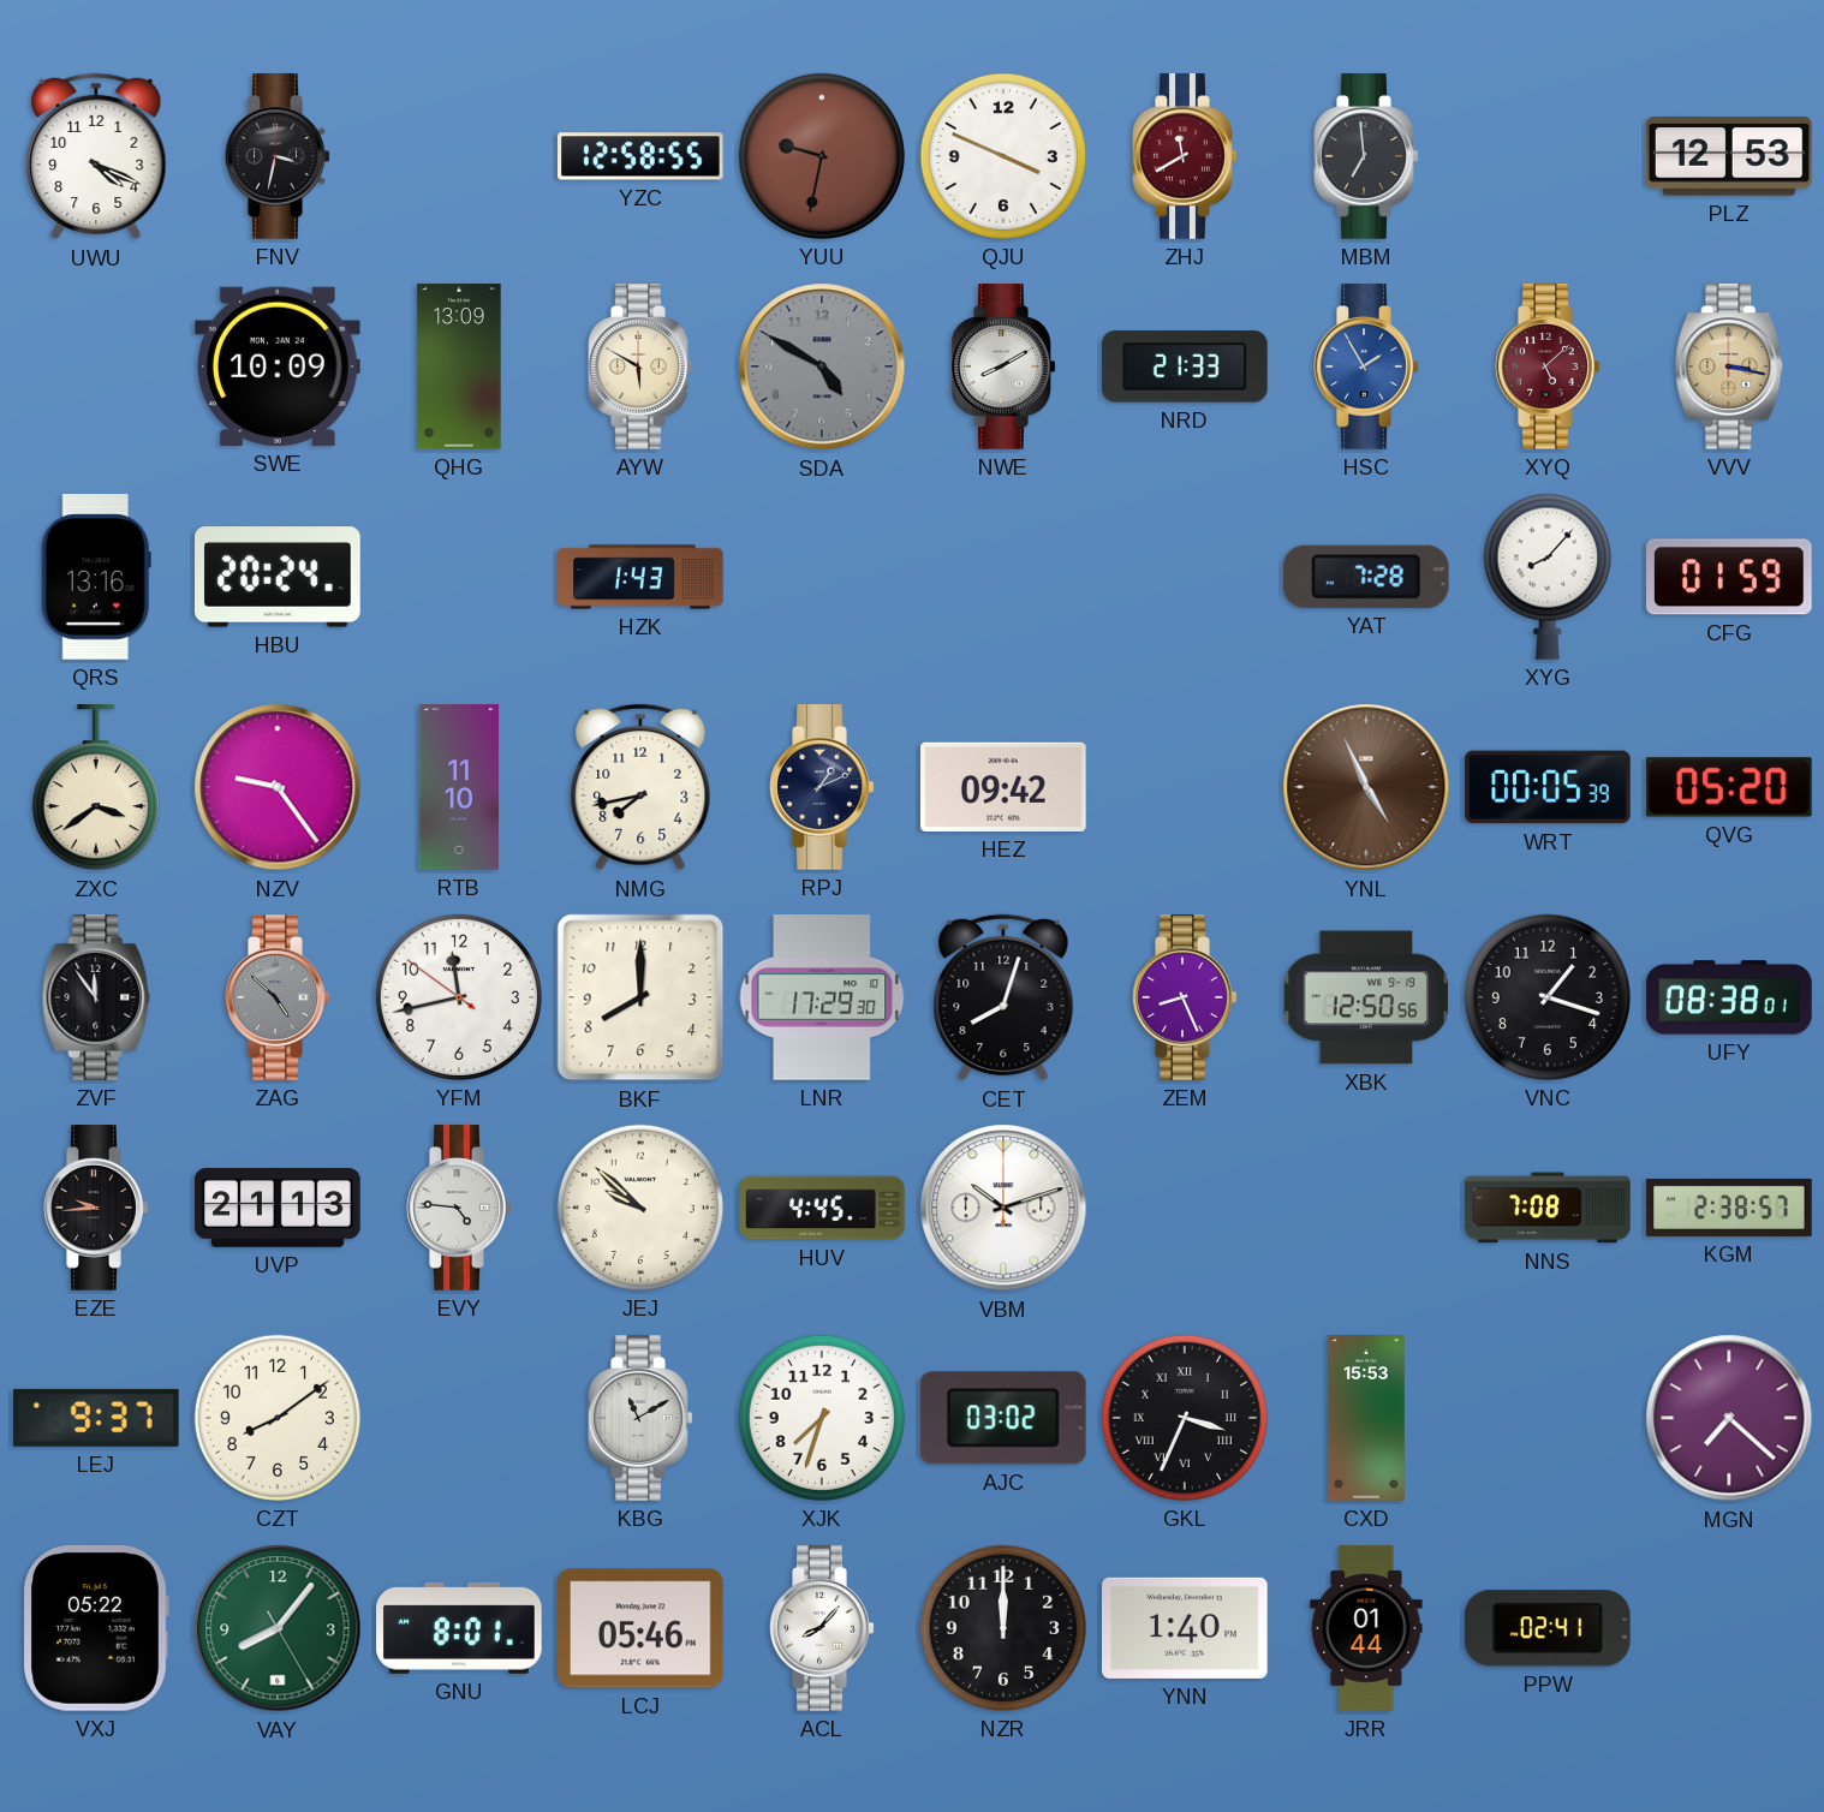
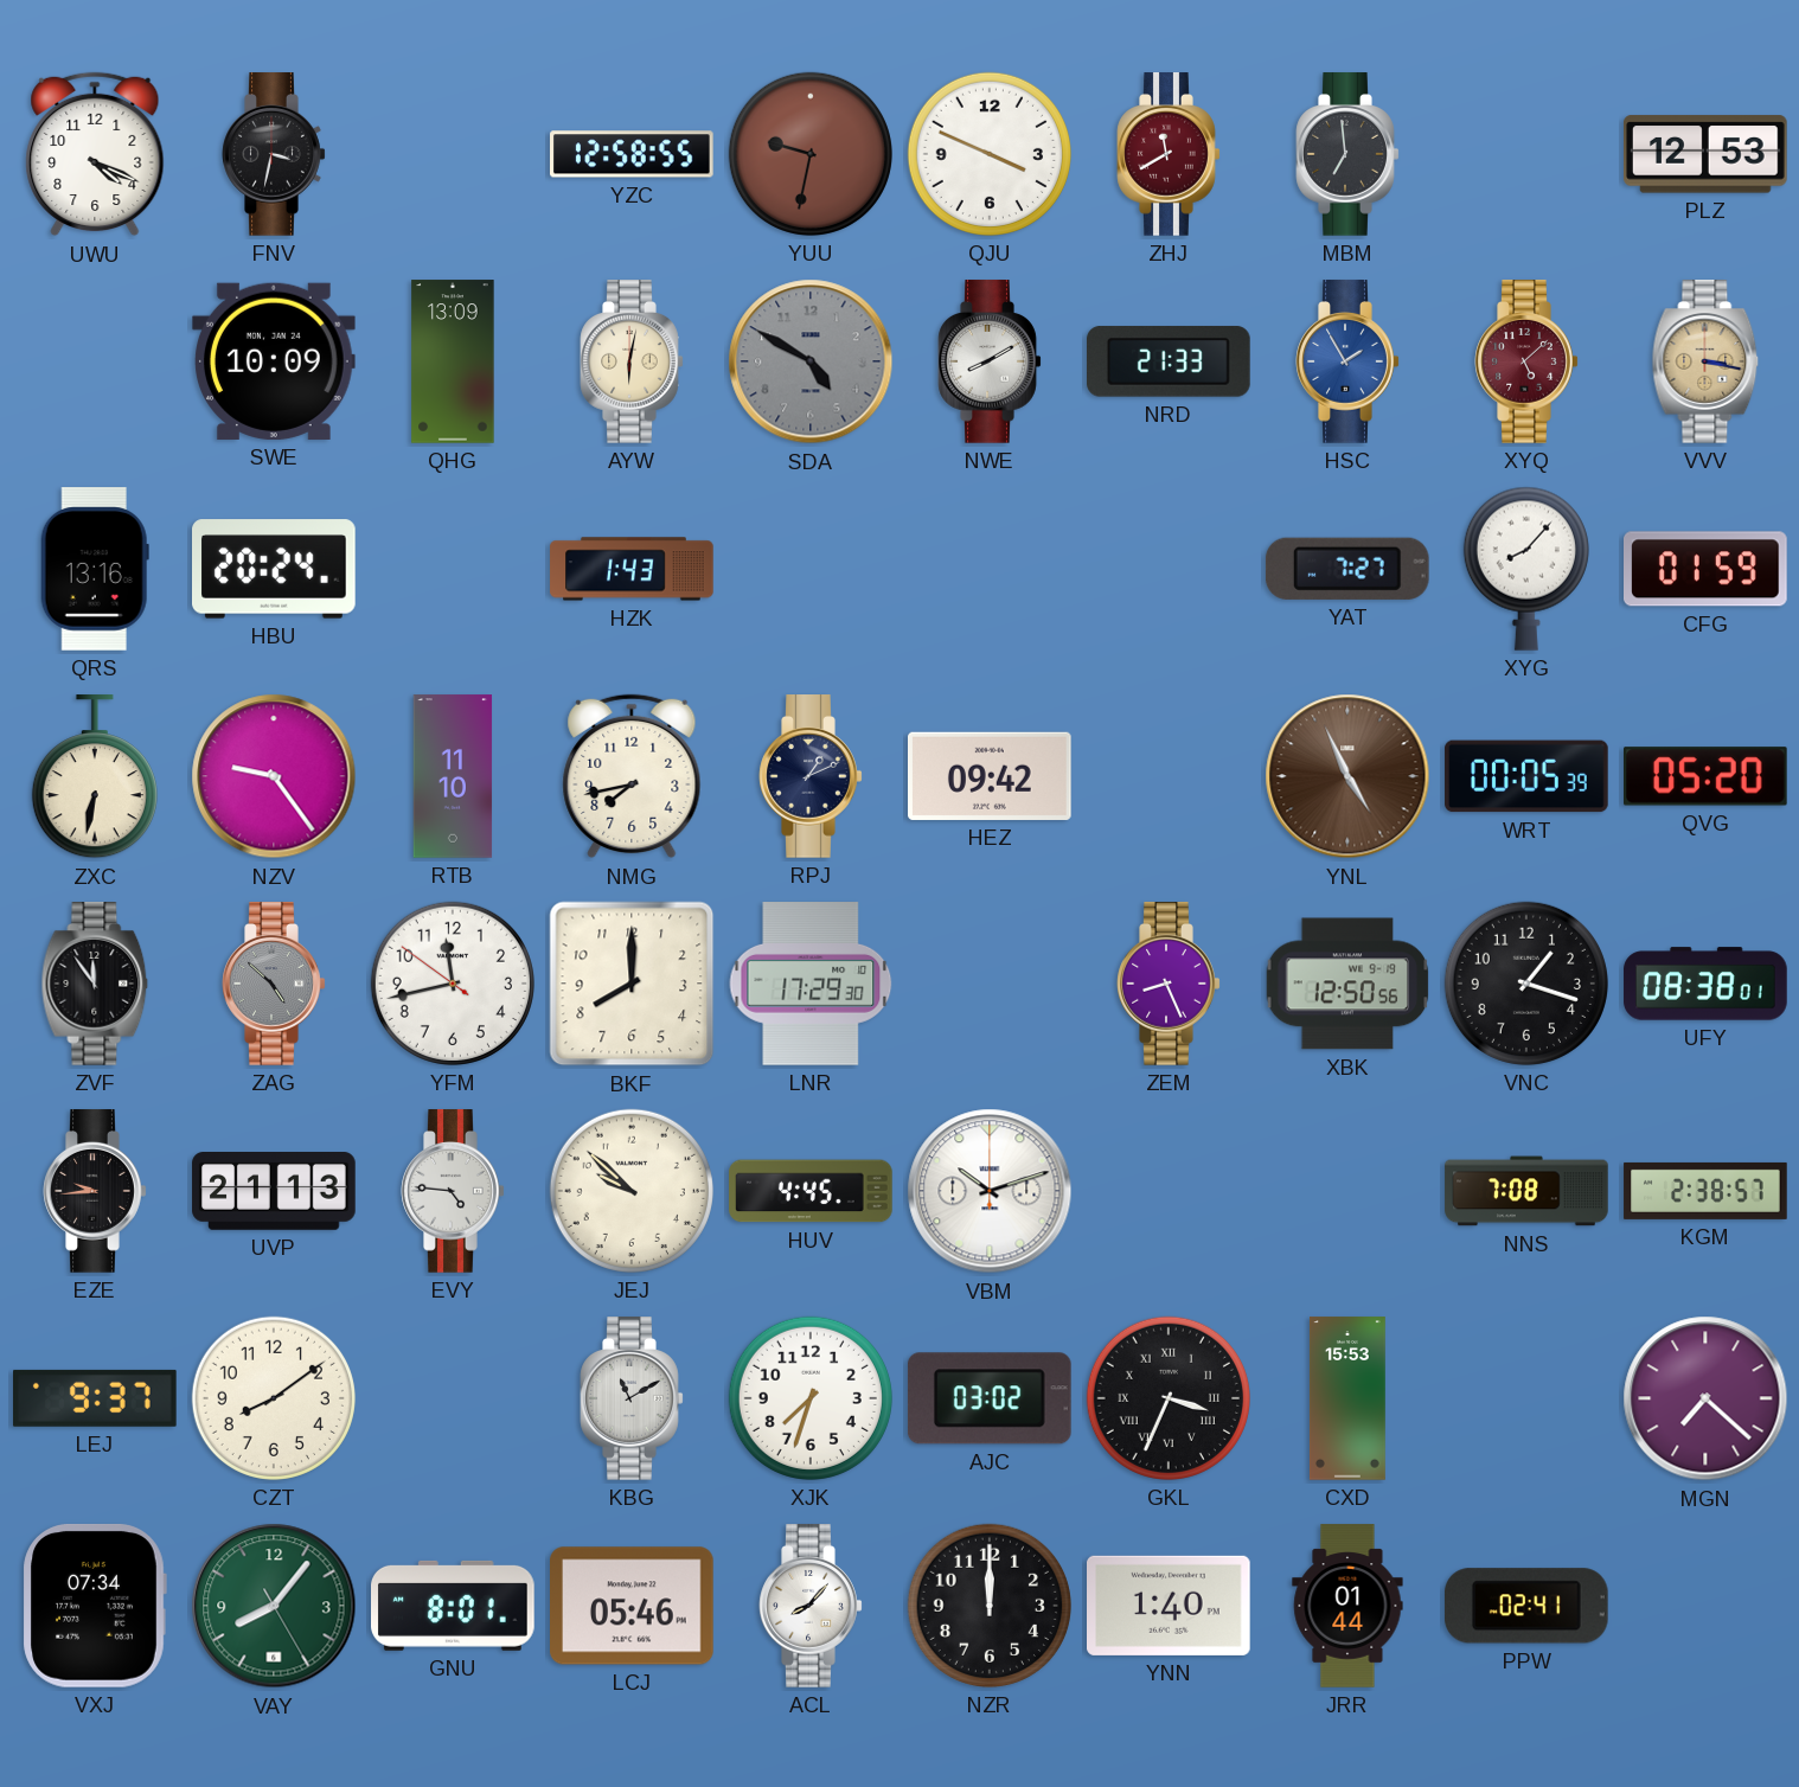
AYW: 5:50 -> 6:02 (632, 361)
YAT: 7:28 -> 7:27 (1347, 569)
ZXC: 3:39 -> 6:32 (95, 777)
CET: 8:03 -> none (1003, 997)
VXJ: 05:22 -> 07:34 (95, 1606)
